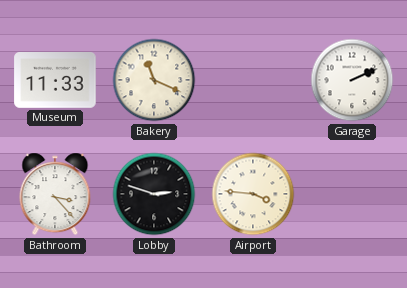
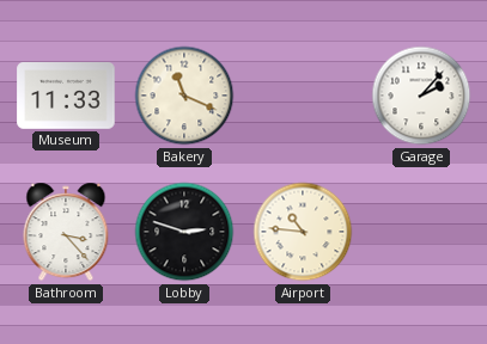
Garage: 2:11 -> 2:07 (421, 96)
Airport: 3:46 -> 10:46 (303, 232)
